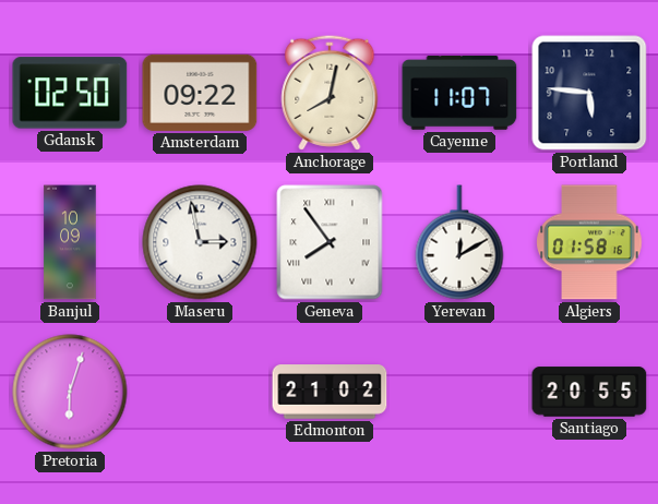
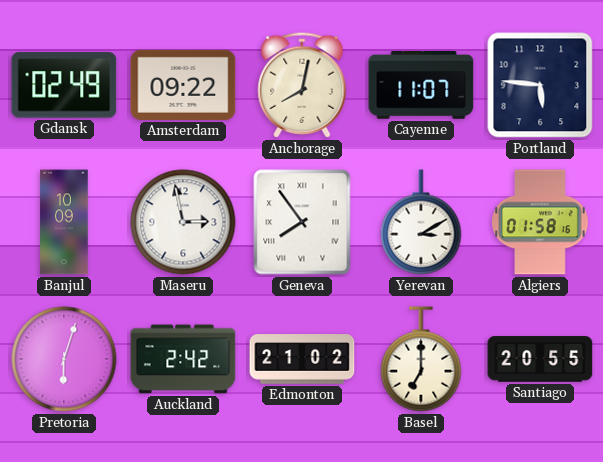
Gdansk: 02:50 -> 02:49 (64, 85)
Yerevan: 12:10 -> 3:10 (421, 222)
Auckland: none -> 2:42 (183, 359)
Basel: none -> 7:00 (421, 359)
